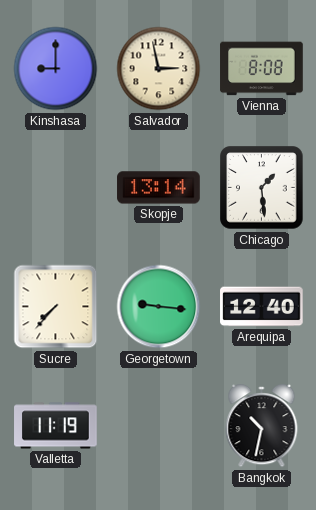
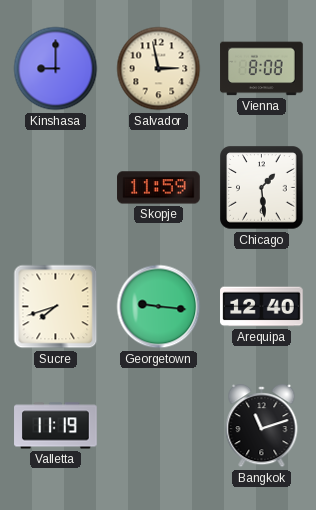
Skopje: 13:14 -> 11:59 (159, 188)
Sucre: 7:37 -> 7:42 (56, 307)
Bangkok: 10:32 -> 11:12 (262, 427)
